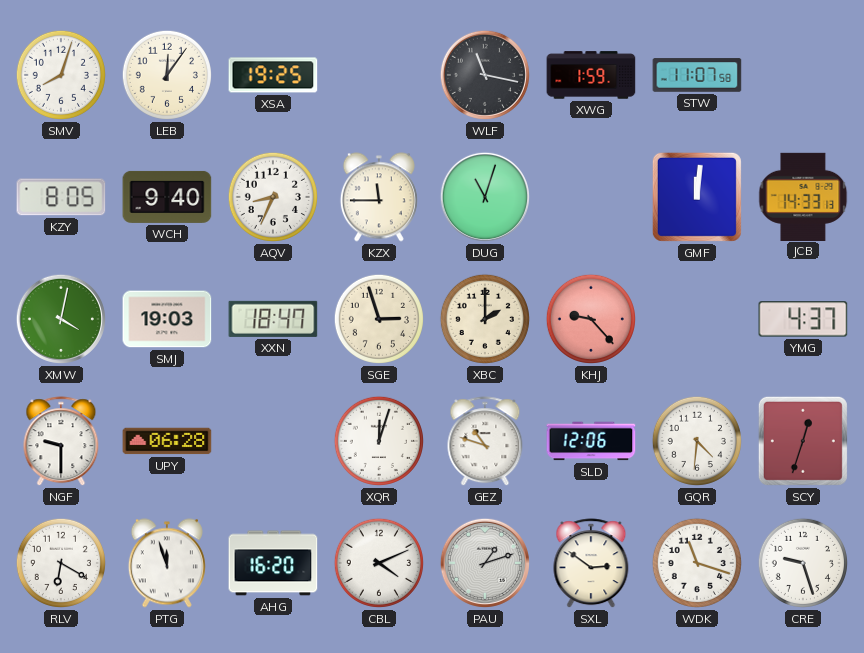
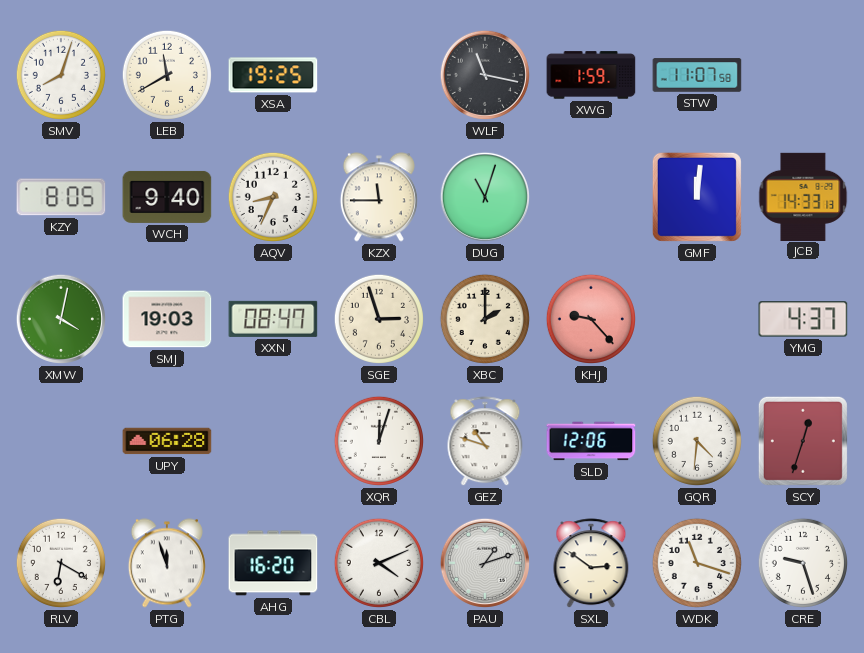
LEB: 12:06 -> 11:40 (167, 75)
XXN: 18:47 -> 08:47 (273, 319)
NGF: 9:30 -> none (61, 442)
